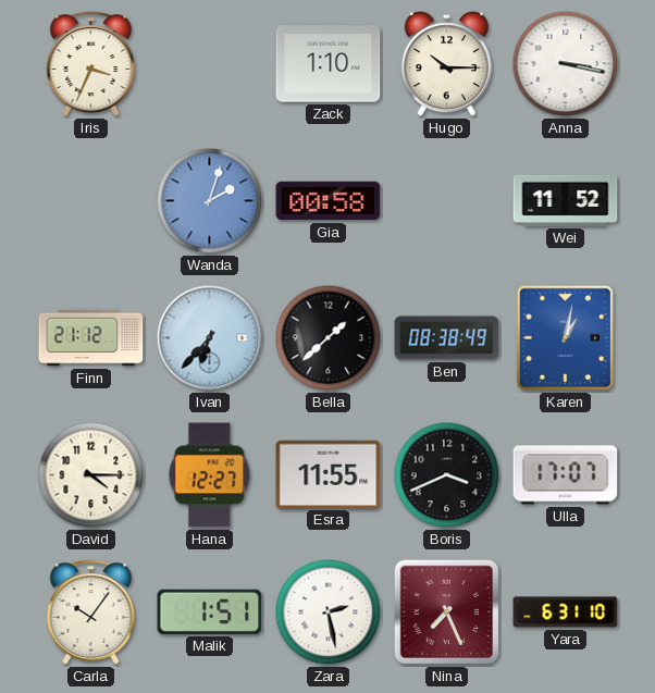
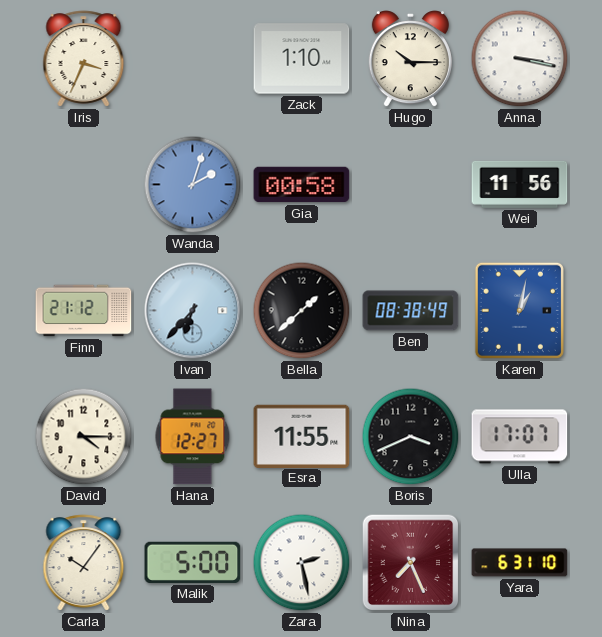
Wei: 11:52 -> 11:56 (520, 184)
Malik: 1:51 -> 5:00 (193, 562)
